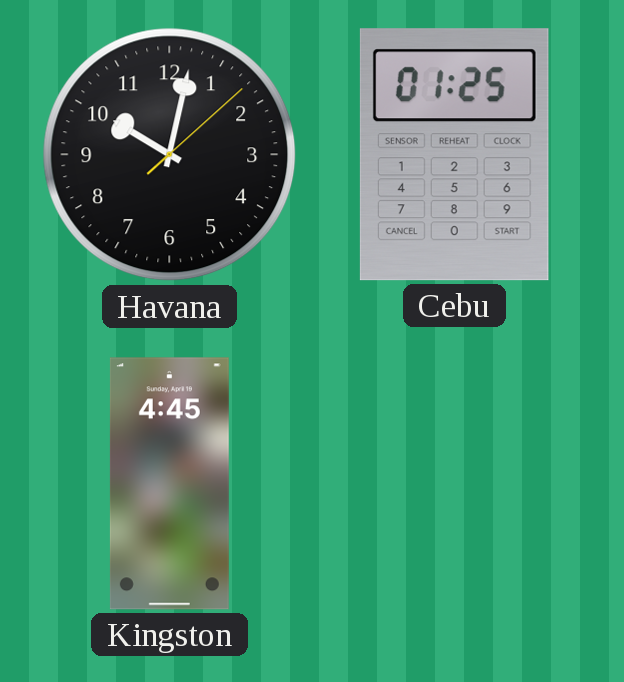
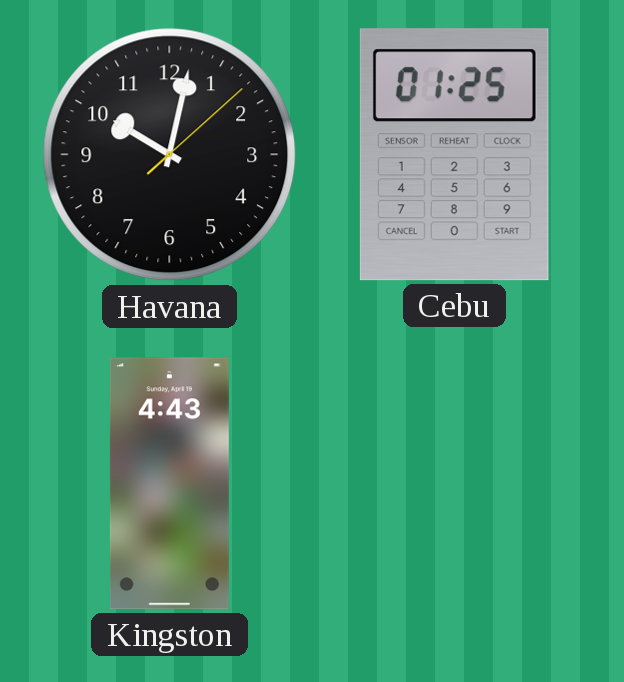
Kingston: 4:45 -> 4:43 (169, 484)
